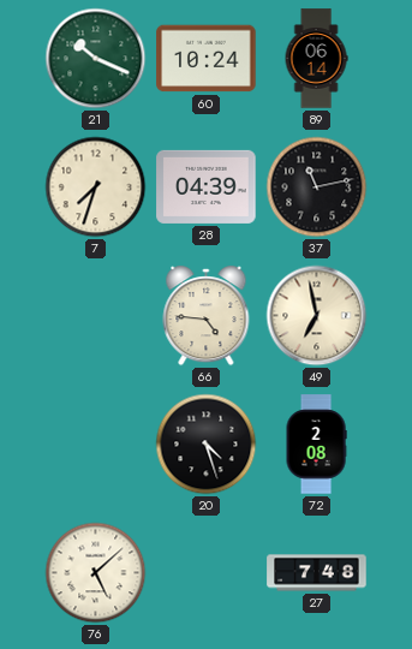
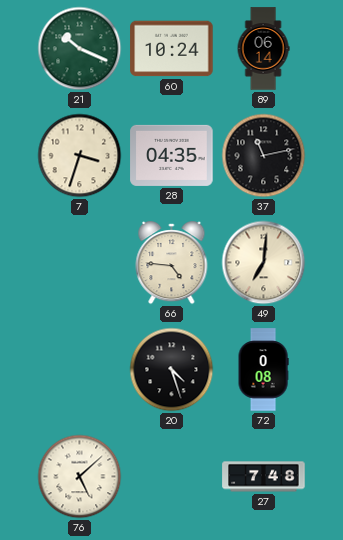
7: 7:33 -> 3:33 (80, 156)
28: 04:39 -> 04:35 (172, 155)
49: 6:58 -> 7:01 (264, 263)
72: 2:08 -> 0:08 (263, 370)
